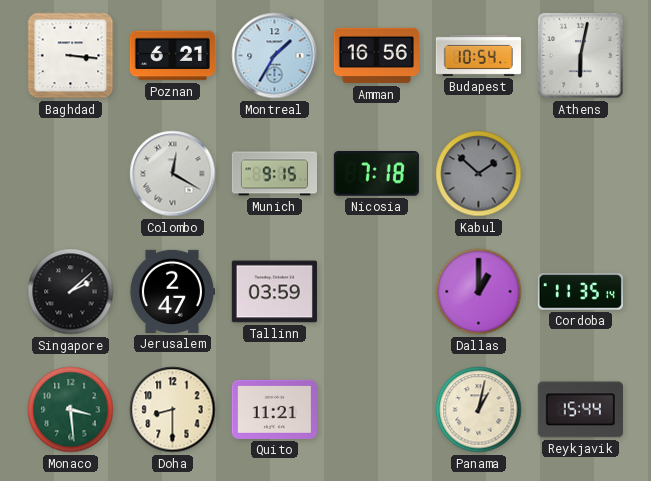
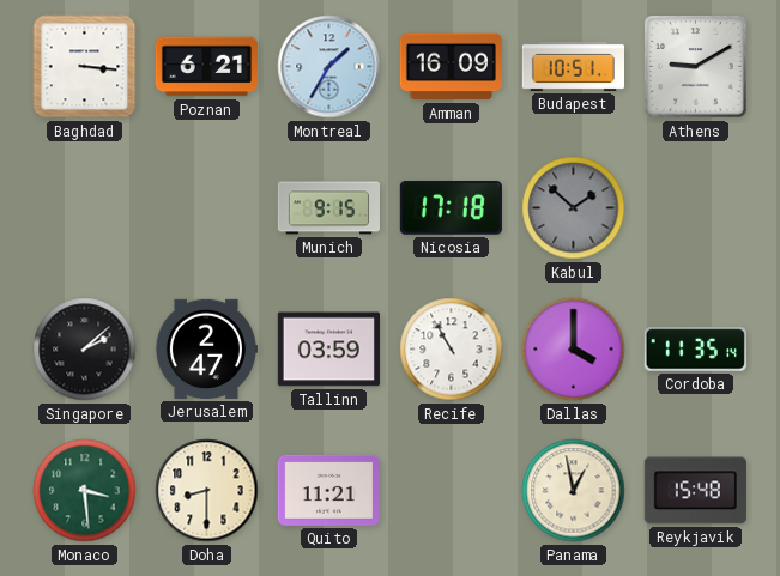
Amman: 16:56 -> 16:09 (451, 67)
Budapest: 10:54 -> 10:51 (573, 66)
Athens: 6:02 -> 9:10 (696, 67)
Colombo: 12:20 -> none (173, 174)
Nicosia: 7:18 -> 17:18 (451, 208)
Recife: none -> 10:55 (452, 350)
Dallas: 1:00 -> 4:00 (574, 350)
Panama: 1:02 -> 12:58 (574, 491)
Reykjavik: 15:44 -> 15:48 (695, 491)
